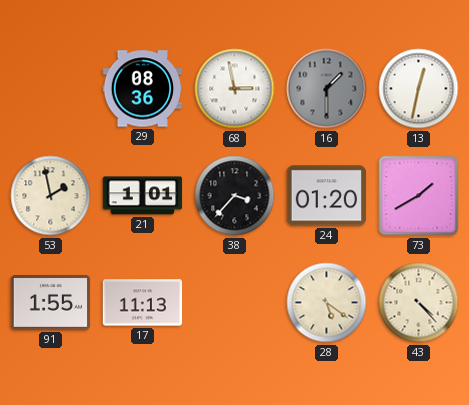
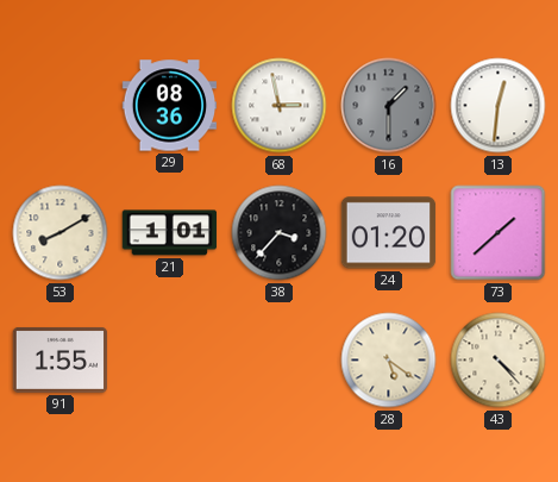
13: 12:32 -> 12:31 (499, 106)
53: 1:58 -> 8:10 (61, 233)
73: 1:40 -> 1:38 (499, 233)
17: 11:13 -> none (143, 303)
